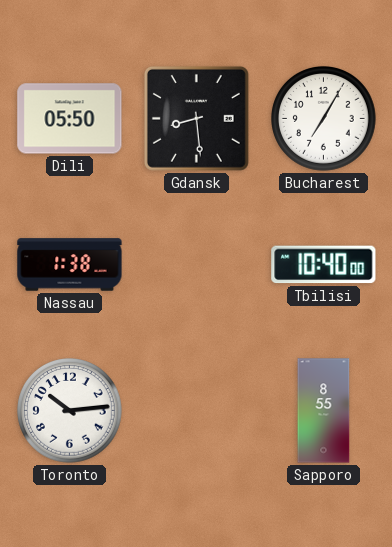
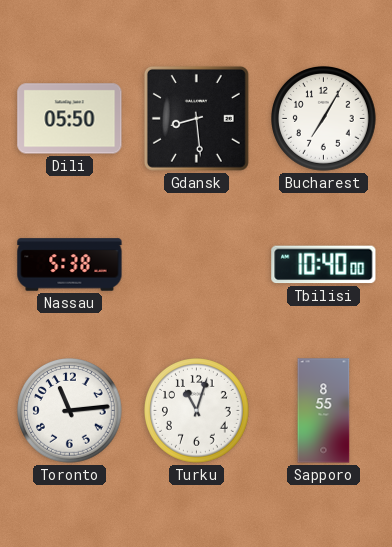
Nassau: 1:38 -> 5:38 (70, 265)
Toronto: 10:14 -> 11:14 (70, 411)
Turku: none -> 11:03 (197, 411)
